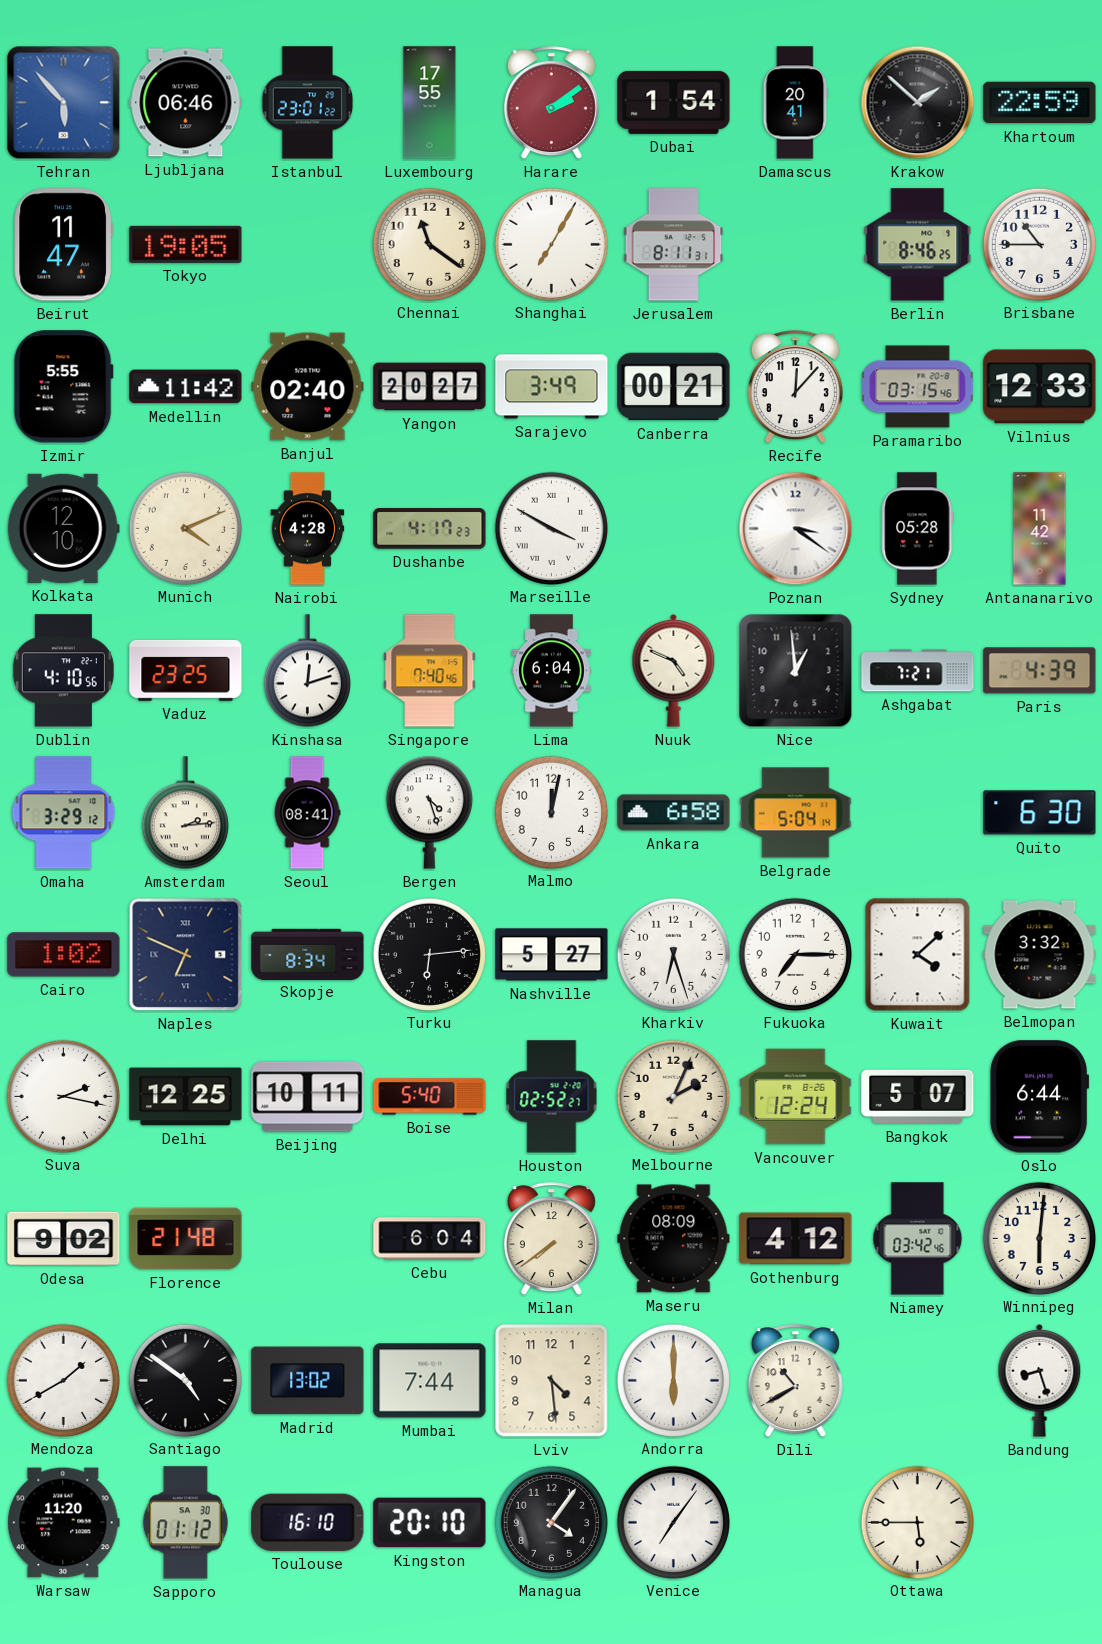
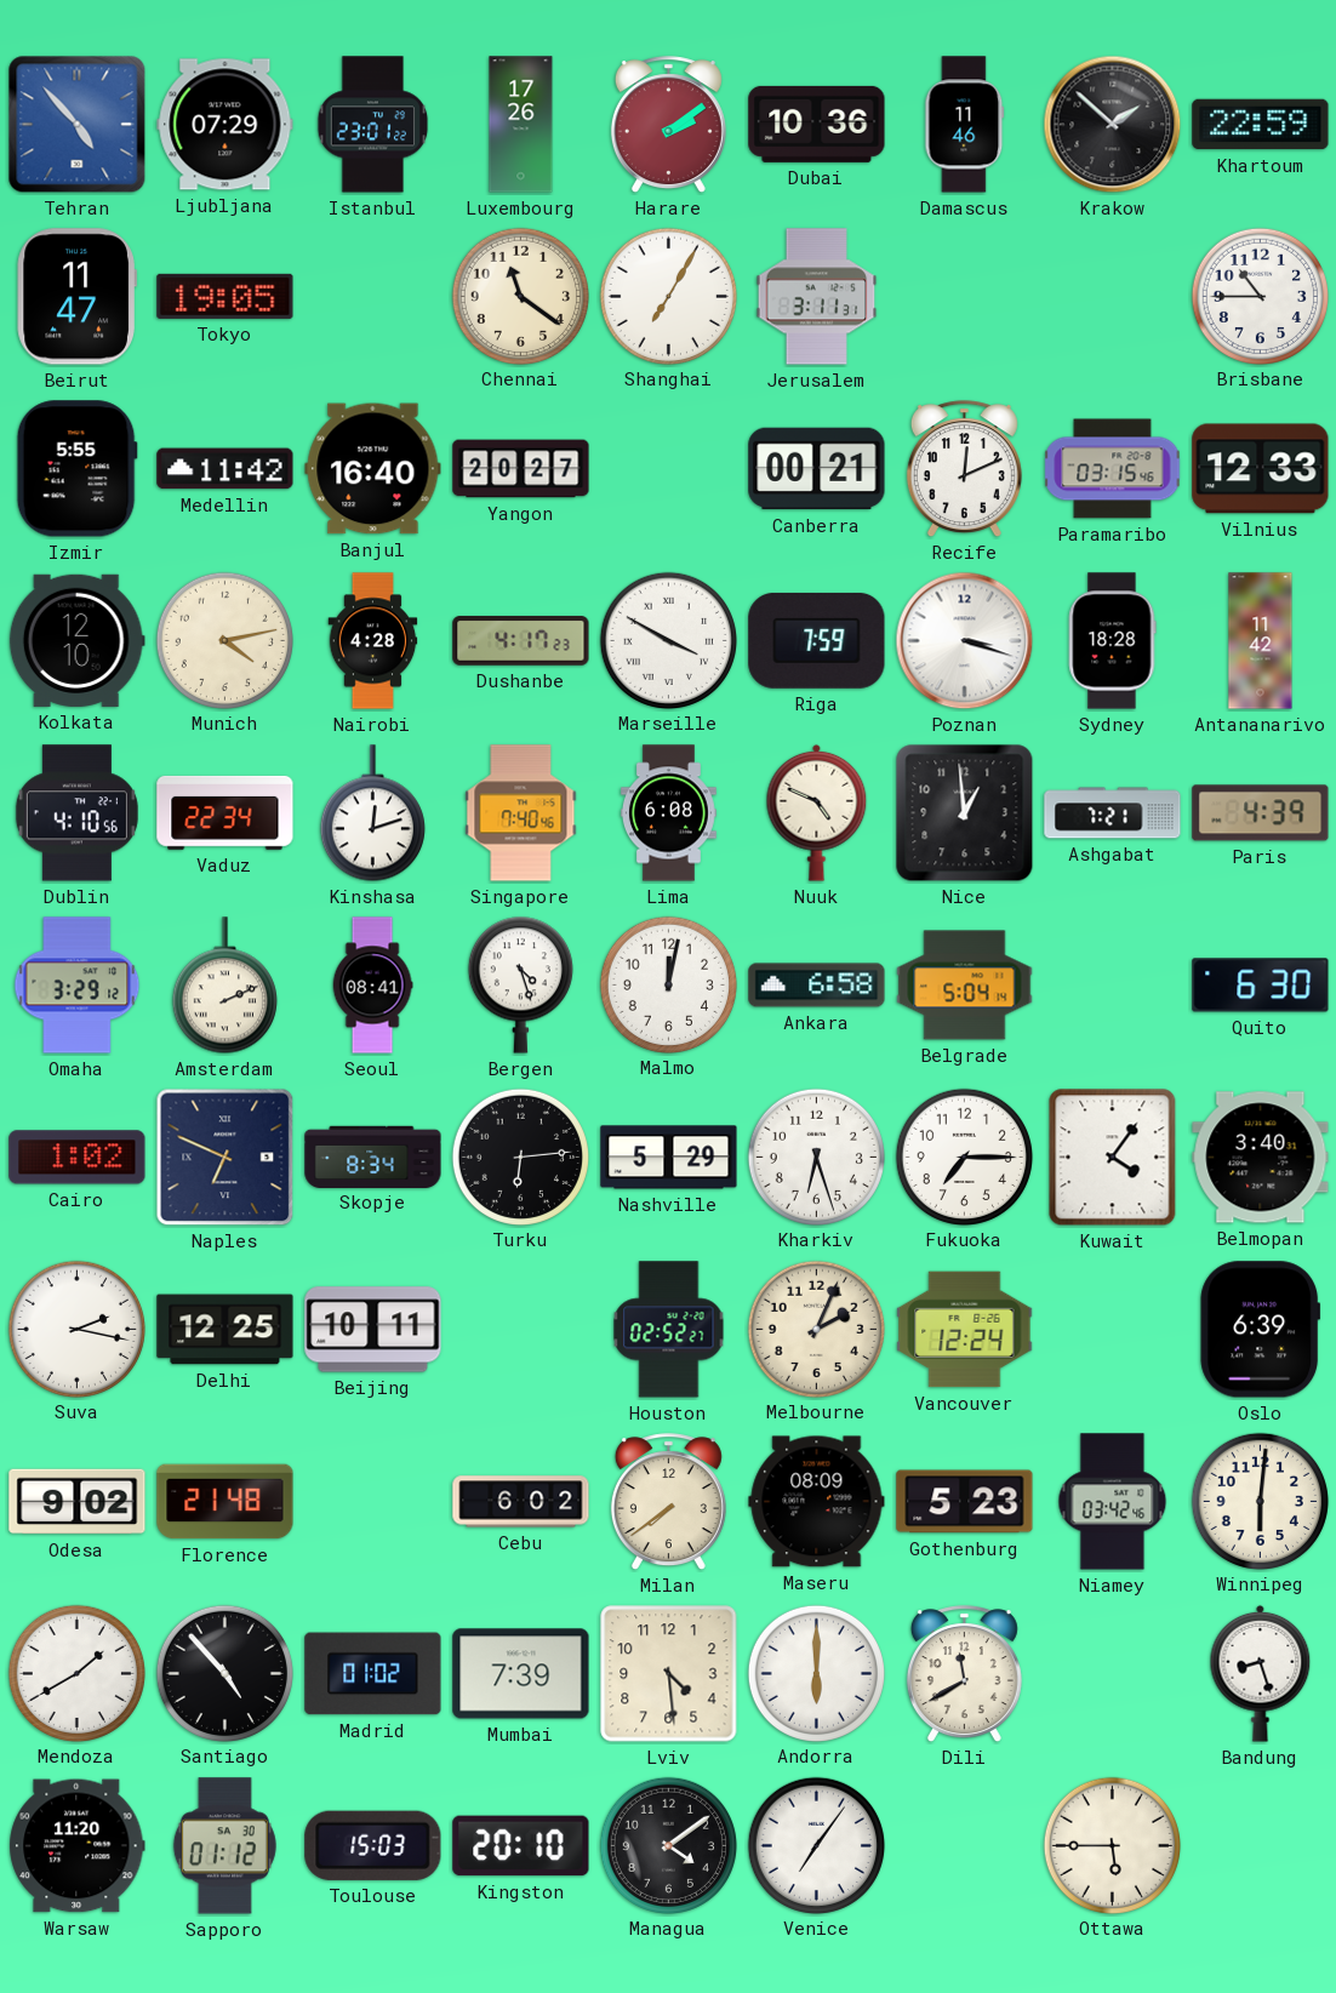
Tehran: 5:53 -> 4:53 (78, 125)
Ljubljana: 06:46 -> 07:29 (225, 125)
Luxembourg: 17:55 -> 17:26 (521, 125)
Dubai: 1:54 -> 10:36 (817, 124)
Damascus: 20:41 -> 11:46 (965, 125)
Jerusalem: 8:11 -> 3:11 (817, 297)
Berlin: 8:46 -> none (918, 245)
Banjul: 02:40 -> 16:40 (373, 469)
Sarajevo: 3:49 -> none (552, 387)
Recife: 12:07 -> 12:11 (964, 469)
Munich: 4:11 -> 4:13 (224, 640)
Riga: none -> 7:59 (817, 641)
Poznan: 3:21 -> 3:18 (965, 641)
Sydney: 05:28 -> 18:28 (1112, 641)
Vaduz: 23:25 -> 22:34 (225, 812)
Lima: 6:04 -> 6:08 (668, 813)
Amsterdam: 2:14 -> 2:11 (224, 986)
Nashville: 5:27 -> 5:29 (669, 1158)
Kuwait: 4:08 -> 4:06 (1113, 1158)
Belmopan: 3:32 -> 3:40 (1261, 1158)
Boise: 5:40 -> none (430, 1097)
Bangkok: 5:07 -> none (918, 1097)
Oslo: 6:44 -> 6:39 (1261, 1330)
Cebu: 6:04 -> 6:02 (521, 1502)
Gothenburg: 4:12 -> 5:23 (965, 1502)
Santiago: 4:51 -> 4:53 (224, 1673)
Madrid: 13:02 -> 01:02 (373, 1674)
Mumbai: 7:44 -> 7:39 (521, 1674)
Dili: 10:40 -> 11:40 (964, 1674)
Toulouse: 16:10 -> 15:03 (373, 1845)
Managua: 4:06 -> 4:09 (668, 1845)
